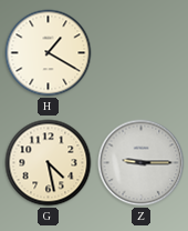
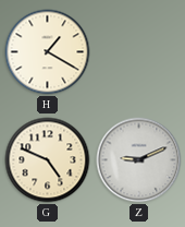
G: 4:28 -> 4:49 (48, 160)
Z: 9:15 -> 9:11 (139, 160)
